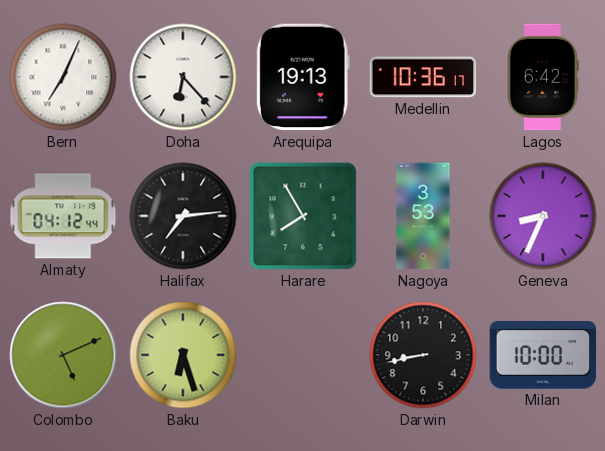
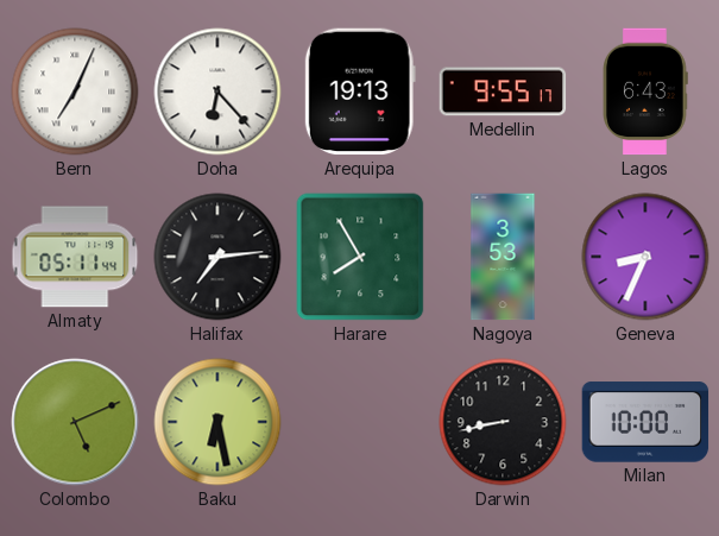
Medellin: 10:36 -> 9:55 (503, 92)
Lagos: 6:42 -> 6:43 (645, 92)
Almaty: 04:12 -> 05:11 (75, 257)
Baku: 6:27 -> 6:28 (217, 422)
